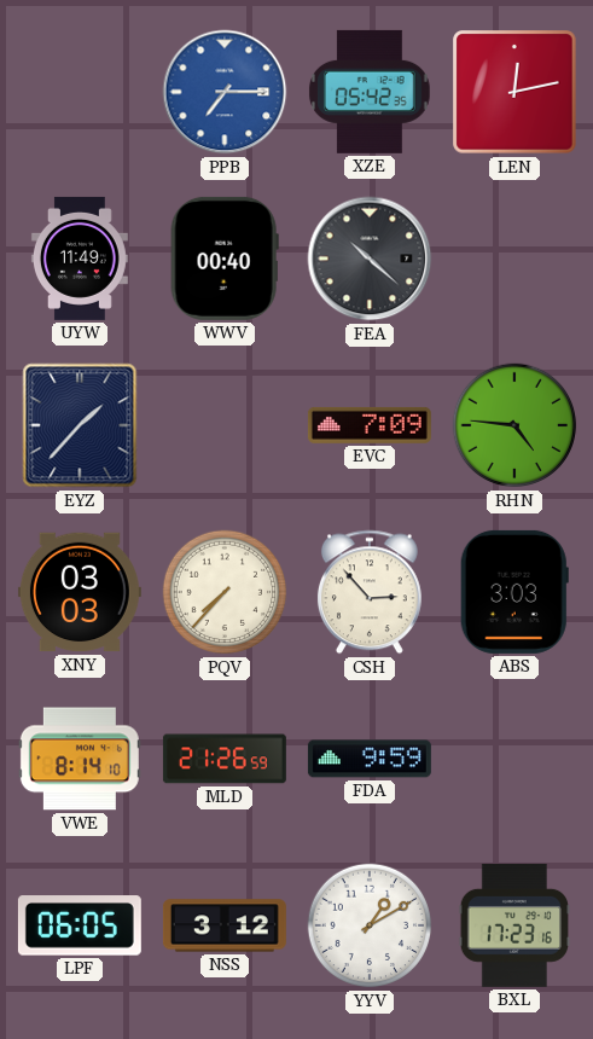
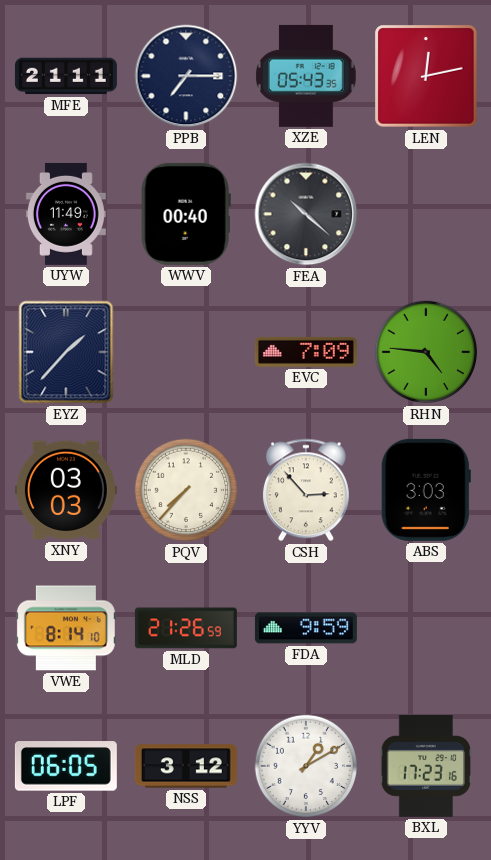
MFE: none -> 21:11 (66, 76)
PPB dial: blue -> navy (186, 76)
XZE: 05:42 -> 05:43 (307, 76)
